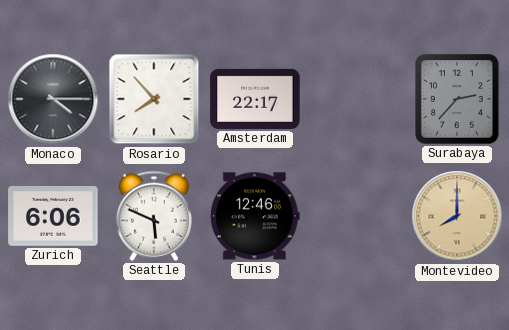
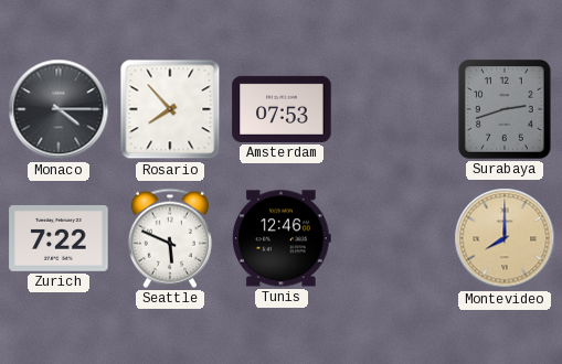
Amsterdam: 22:17 -> 07:53 (282, 109)
Surabaya: 2:37 -> 2:42 (506, 110)
Zurich: 6:06 -> 7:22 (59, 239)
